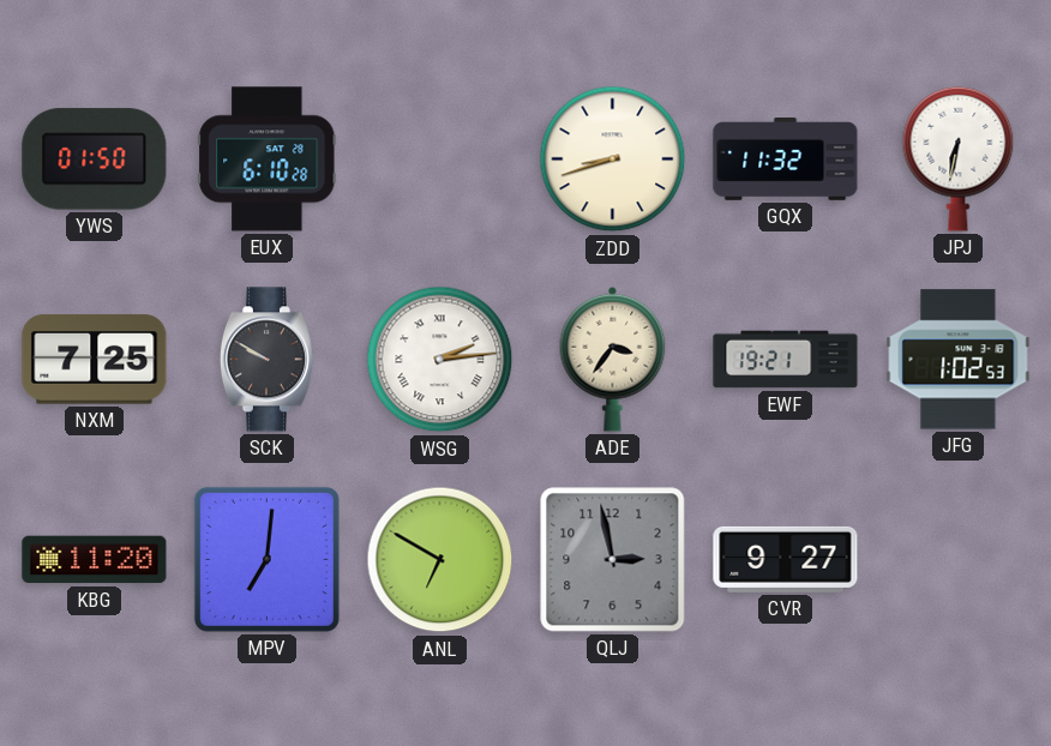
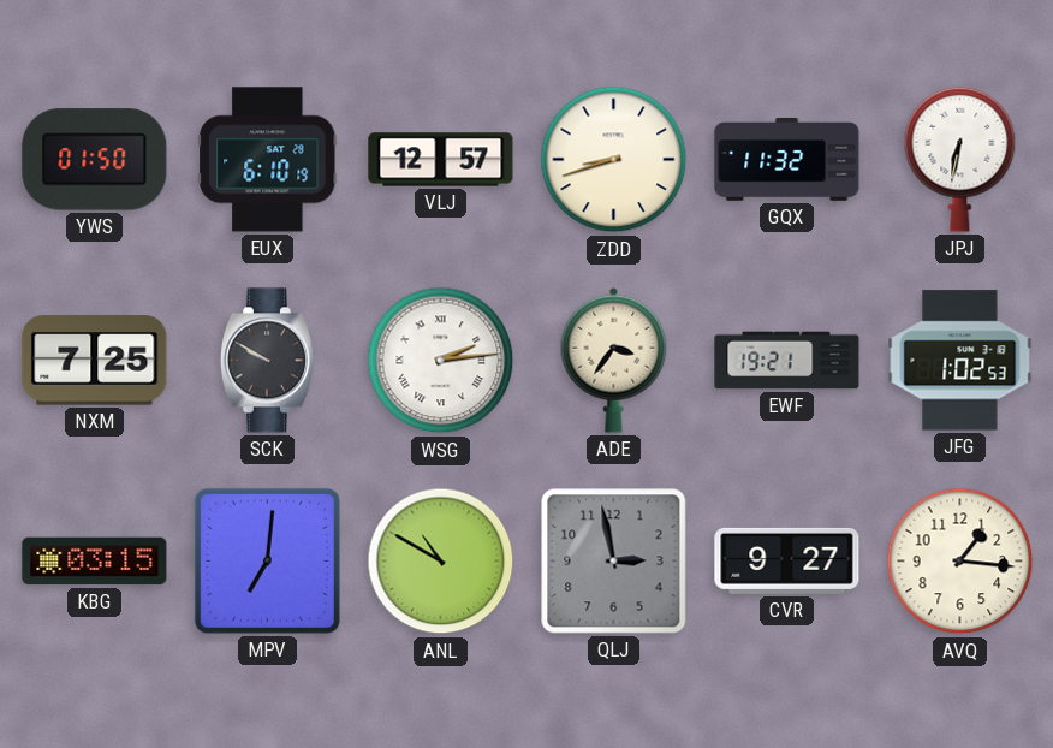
EUX: 6:10:28 -> 6:10:19 (268, 160)
VLJ: none -> 12:57 (441, 160)
KBG: 11:20 -> 03:15 (95, 562)
ANL: 6:50 -> 10:50 (441, 562)
AVQ: none -> 1:16 (960, 562)
